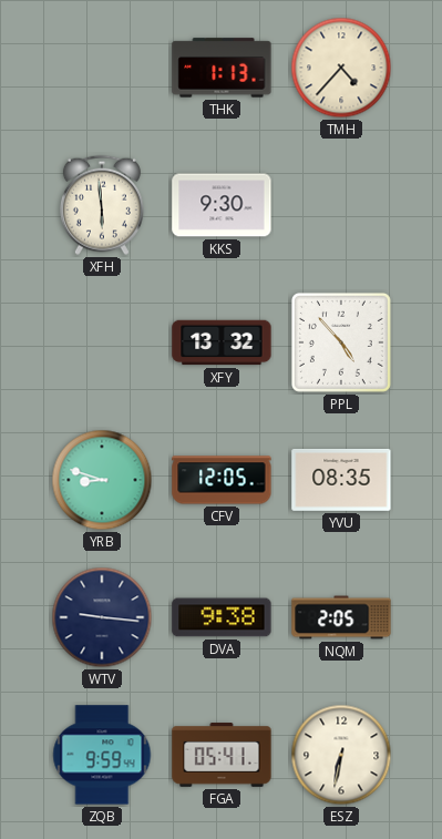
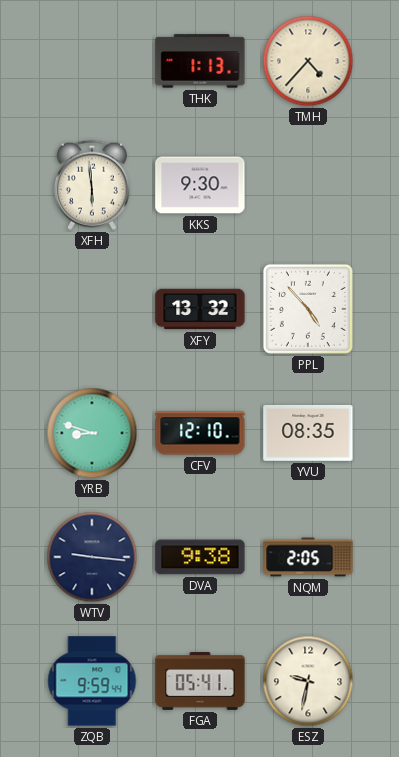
CFV: 12:05 -> 12:10 (200, 433)
ESZ: 6:32 -> 9:32 (308, 681)
